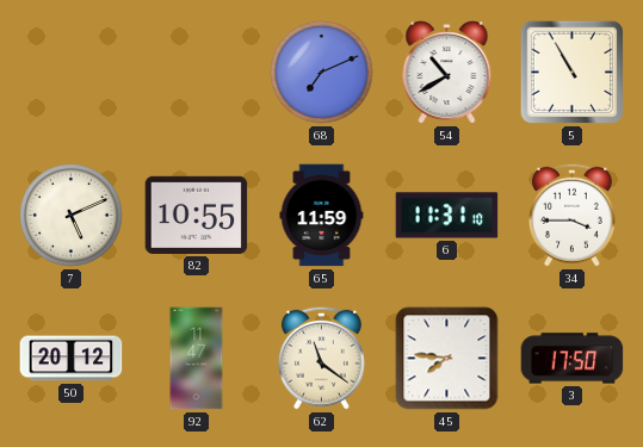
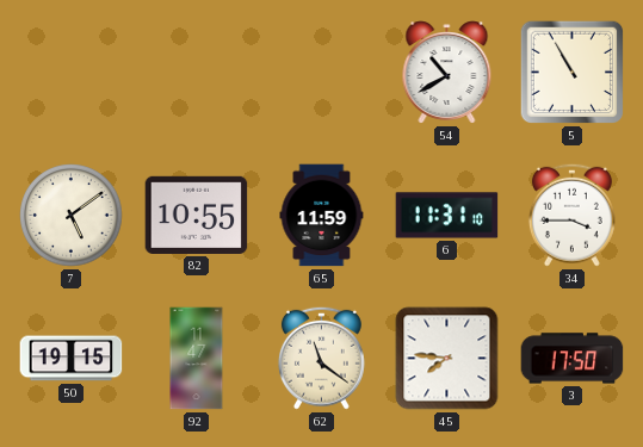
68: 7:11 -> none (322, 73)
7: 5:11 -> 5:09 (72, 216)
50: 20:12 -> 19:15 (72, 359)
